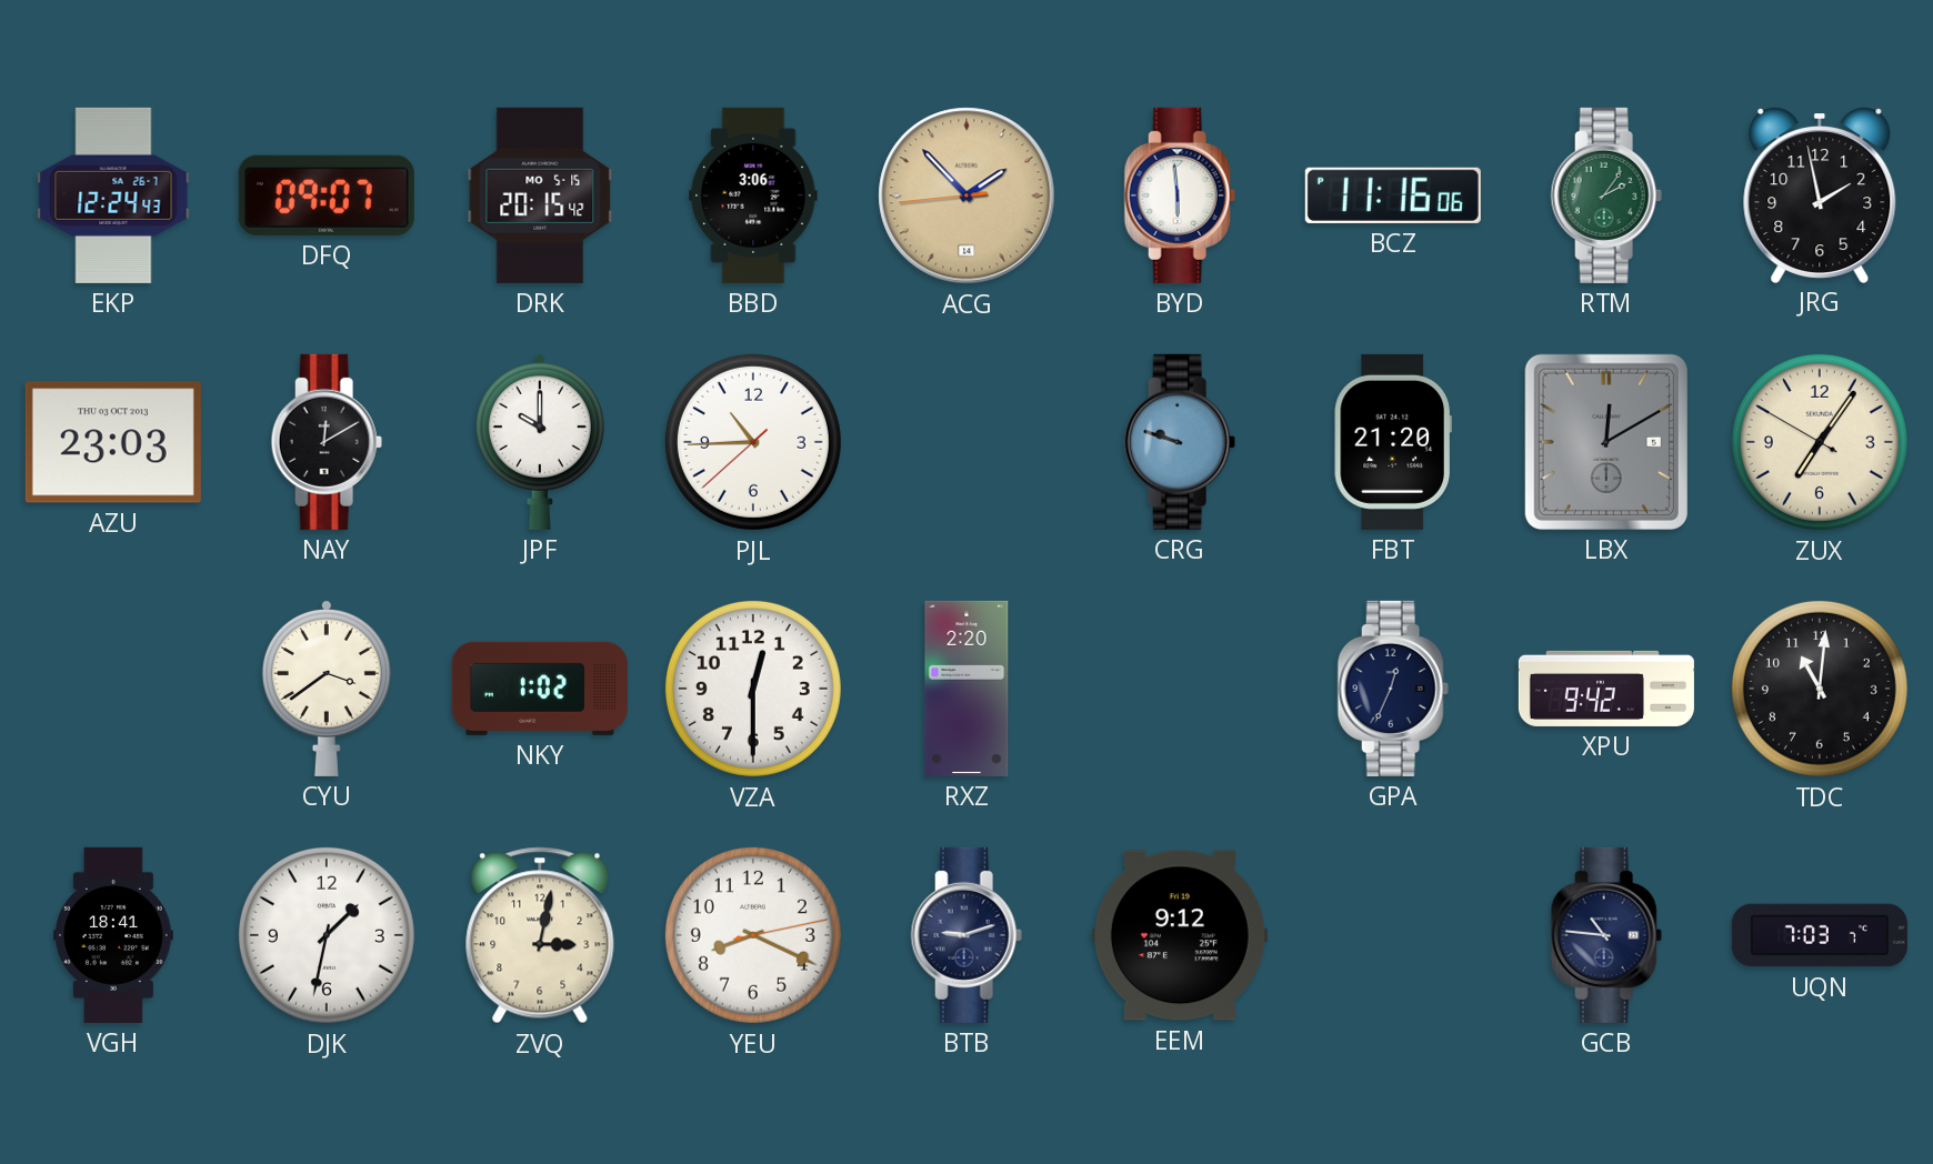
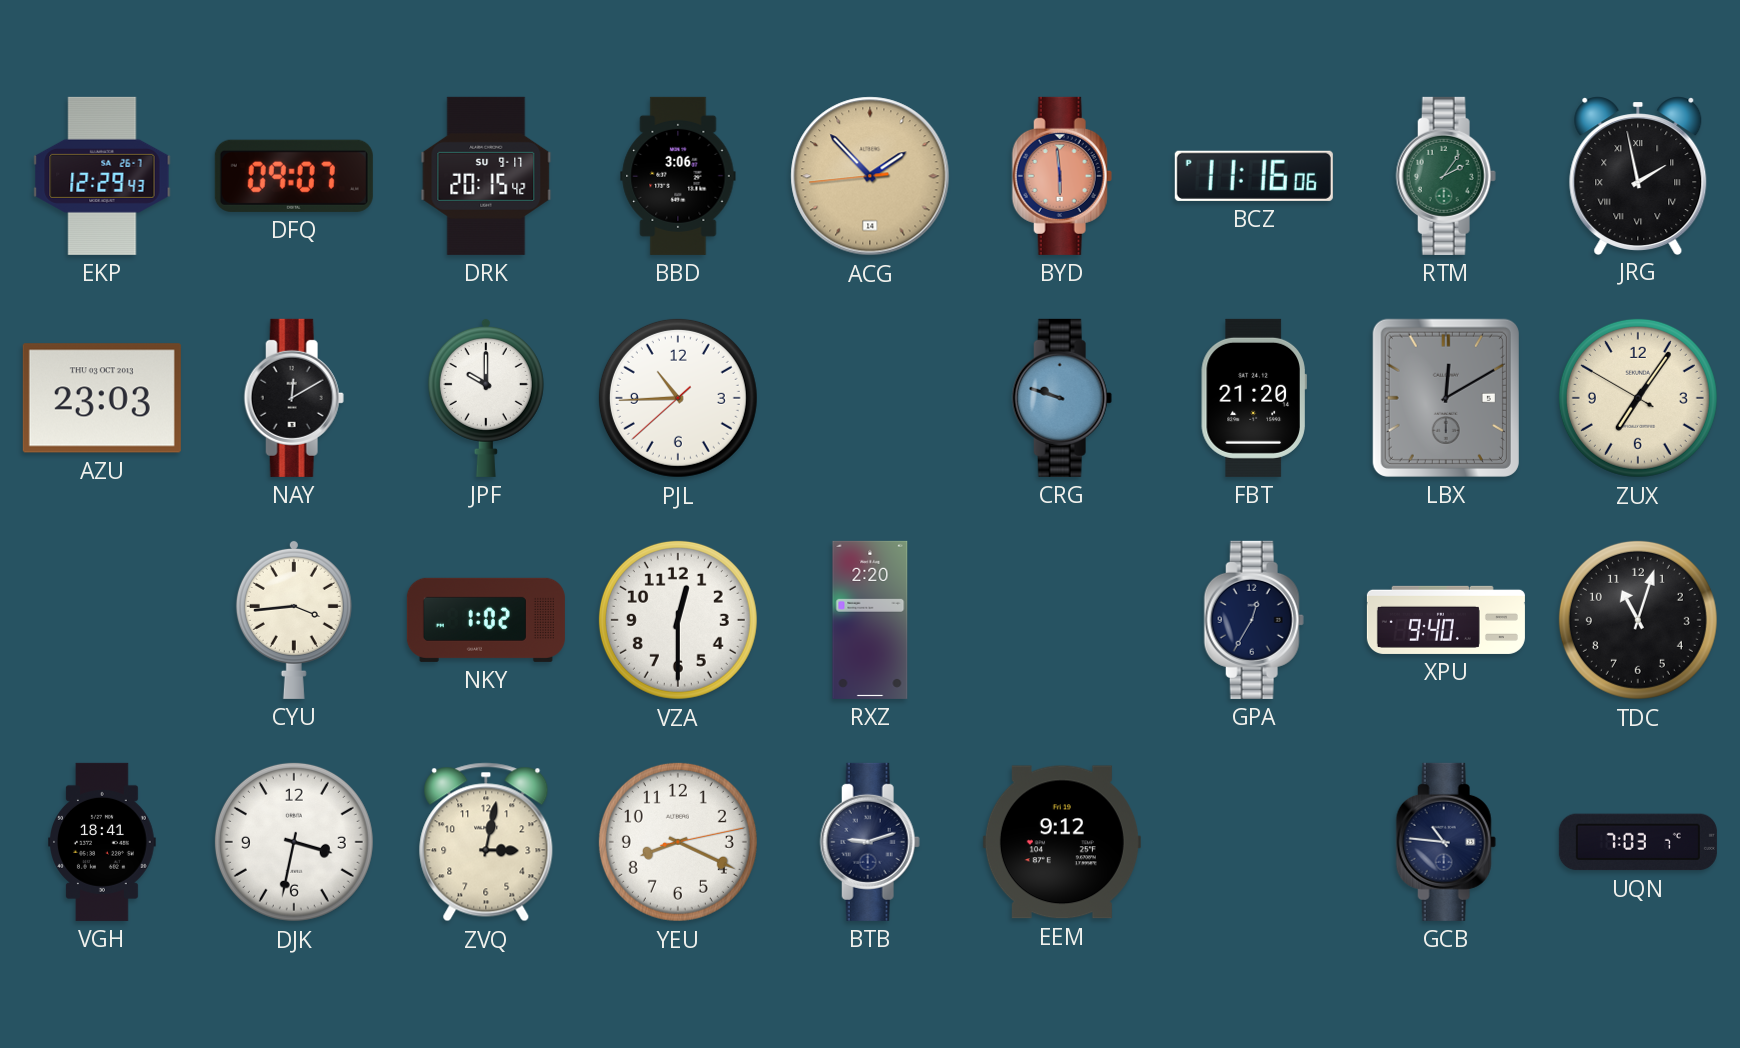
EKP: 12:24 -> 12:29 (102, 176)
DRK date: MO 5-15 -> SU 9-17 (486, 176)
BYD dial: white -> salmon (1062, 176)
JRG numerals: Arabic -> Roman (1638, 175)
CYU: 3:39 -> 3:44 (294, 619)
GPA: 12:34 -> 12:35 (1254, 620)
XPU: 9:42 -> 9:40 (1446, 620)
TDC: 11:01 -> 11:03 (1638, 620)
DJK: 1:32 -> 3:32 (294, 842)
